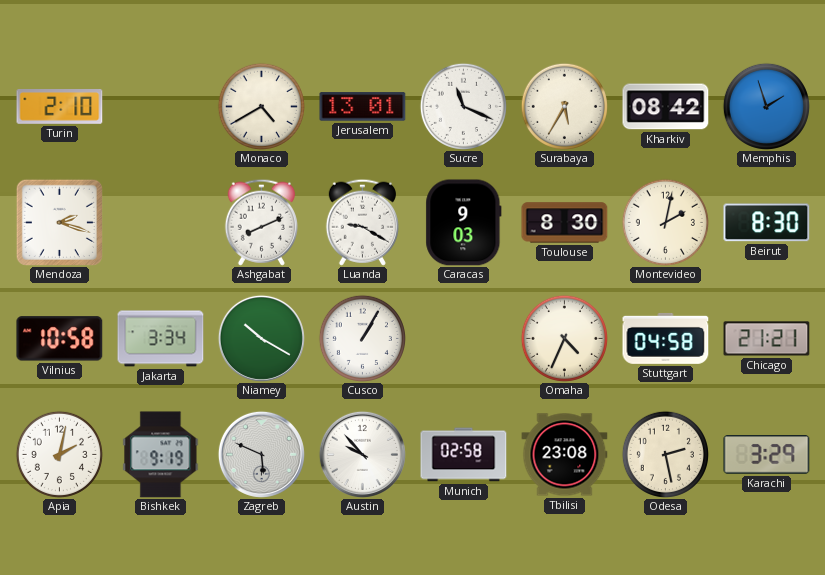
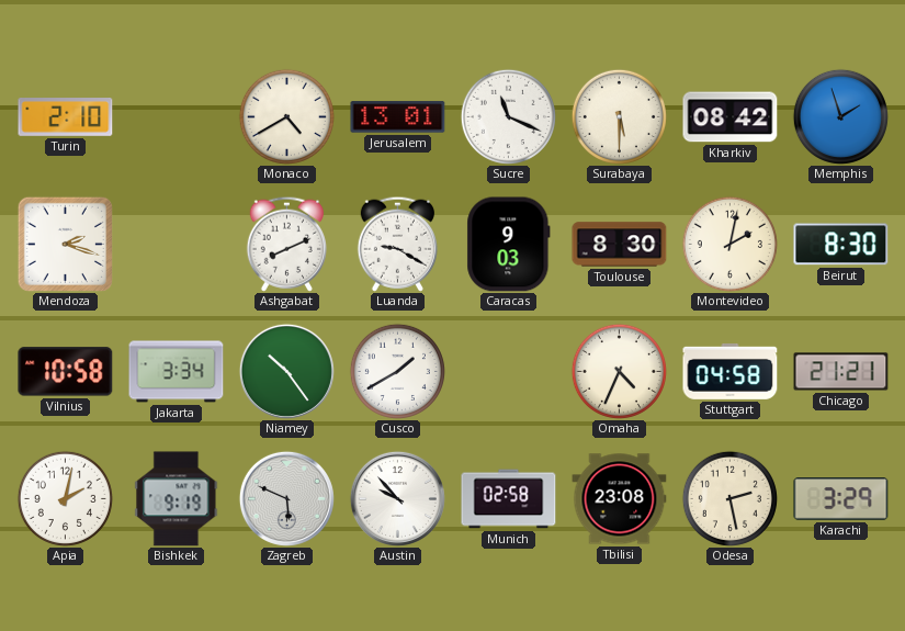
Surabaya: 5:35 -> 5:30 (619, 116)
Niamey: 10:20 -> 10:24 (286, 371)
Cusco: 1:05 -> 1:40 (397, 371)
